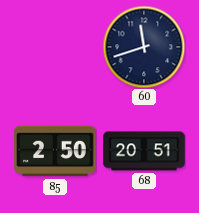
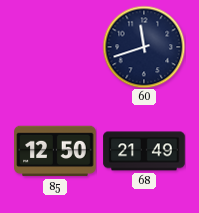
85: 2:50 -> 12:50 (55, 151)
68: 20:51 -> 21:49 (144, 151)
